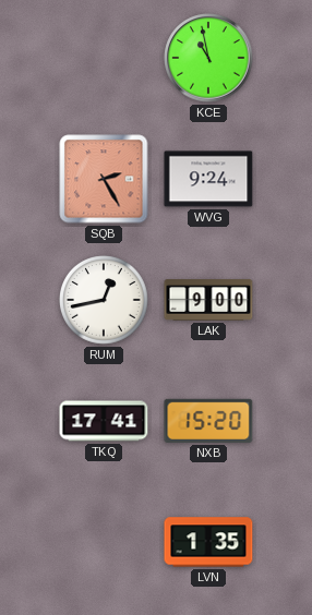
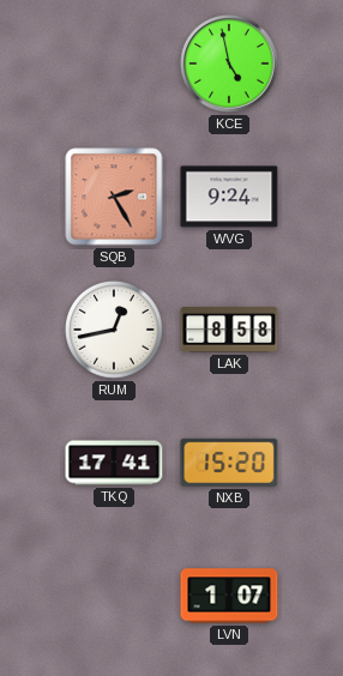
KCE: 10:58 -> 4:58 (229, 64)
LAK: 9:00 -> 8:58 (229, 330)
LVN: 1:35 -> 1:07 (229, 596)
